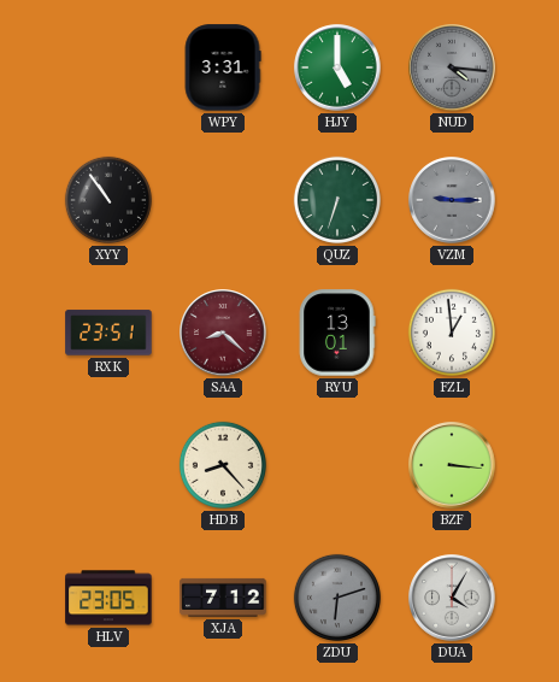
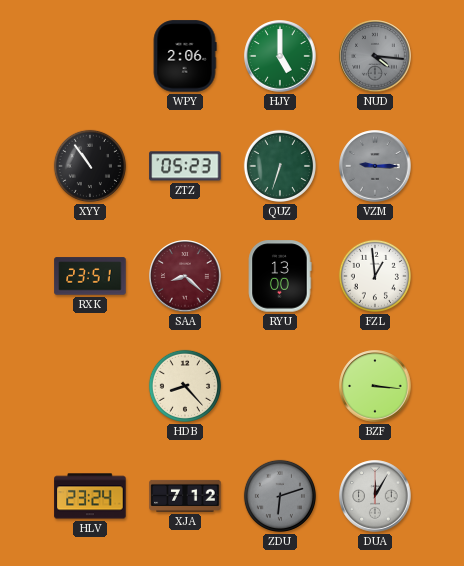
WPY: 3:31 -> 2:06 (185, 56)
ZTZ: none -> 05:23 (185, 166)
RYU: 13:01 -> 13:00 (280, 276)
HLV: 23:05 -> 23:24 (90, 496)
DUA: 4:05 -> 12:05 (375, 496)
